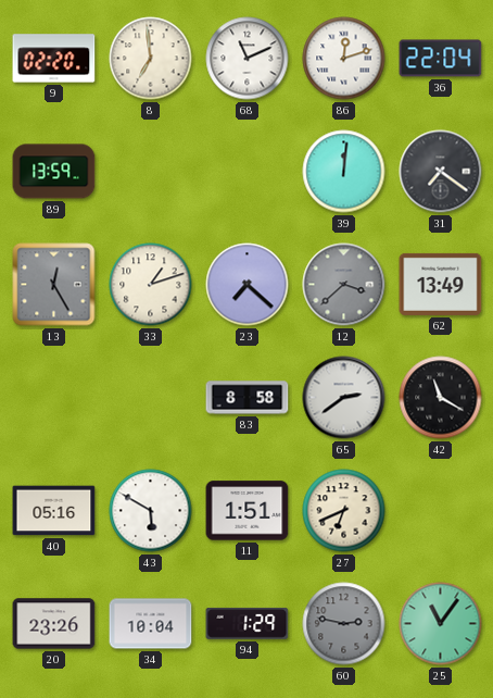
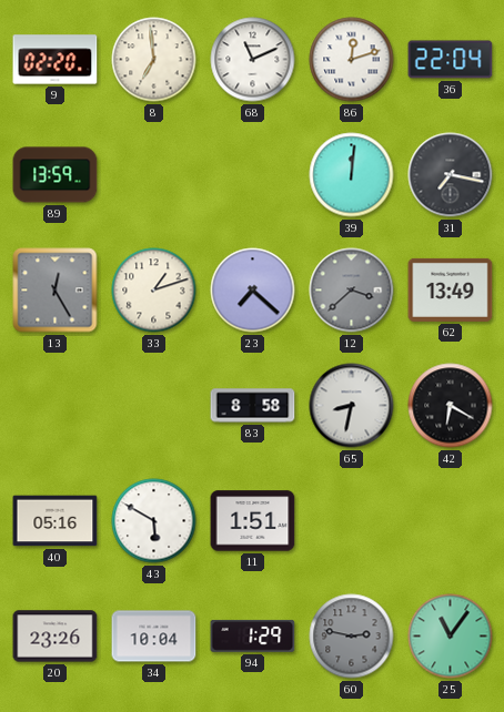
31: 7:21 -> 7:17 (451, 175)
65: 2:39 -> 8:32 (352, 406)
42: 11:20 -> 6:20 (451, 406)
27: 6:41 -> none (344, 511)
